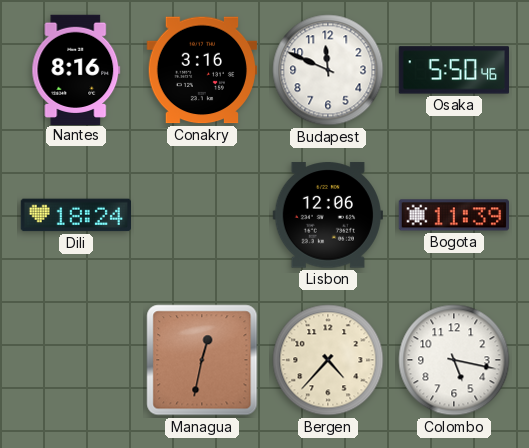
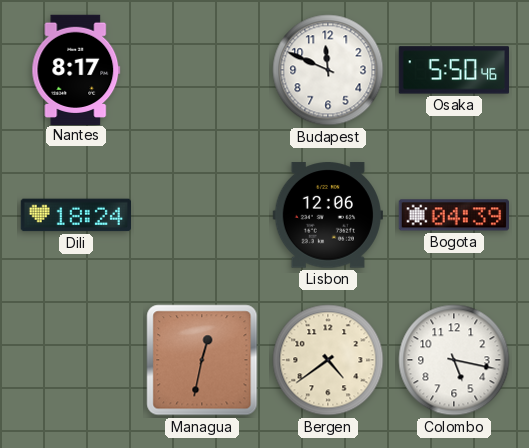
Nantes: 8:16 -> 8:17 (76, 69)
Conakry: 3:16 -> none (202, 70)
Bogota: 11:39 -> 04:39 (453, 215)
Bergen: 4:37 -> 4:39 (328, 360)
